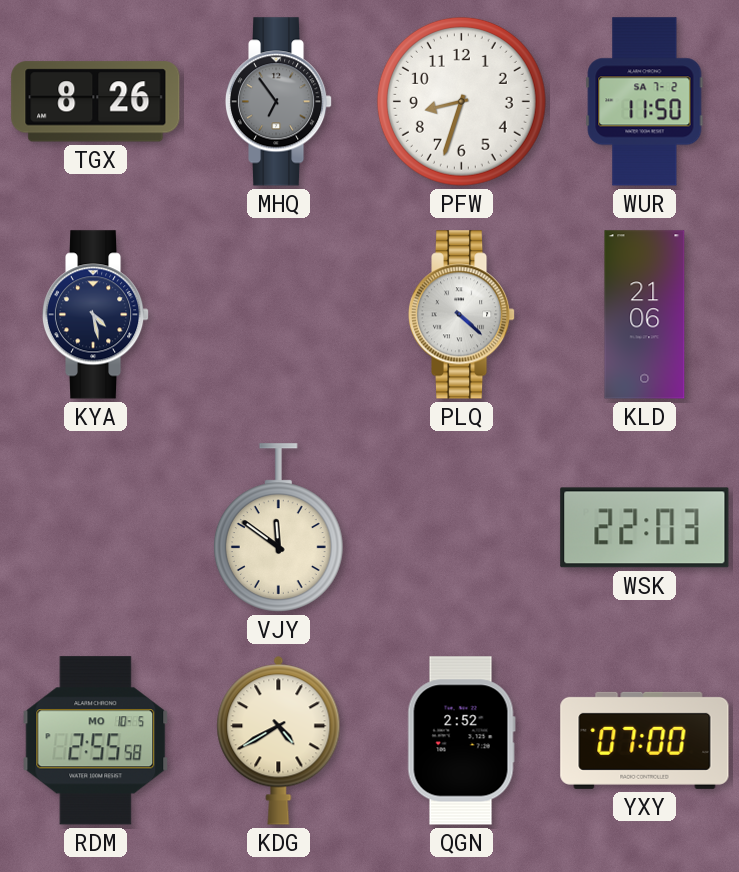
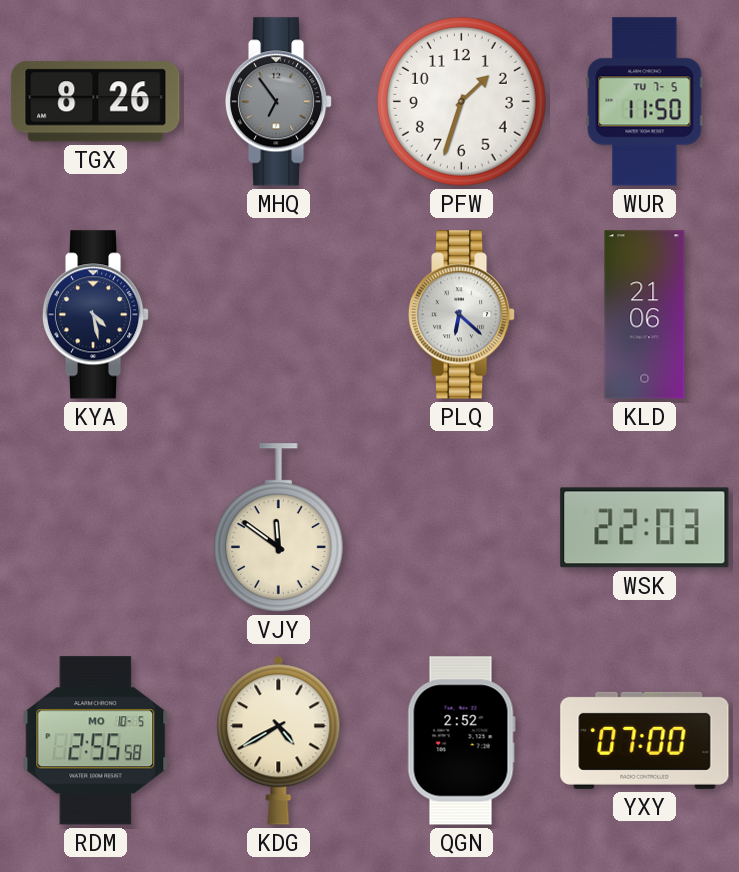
PFW: 8:33 -> 1:33 (461, 101)
WUR date: SA 7-2 -> TU 7-5 (645, 102)
PLQ: 4:22 -> 6:22 (462, 315)
